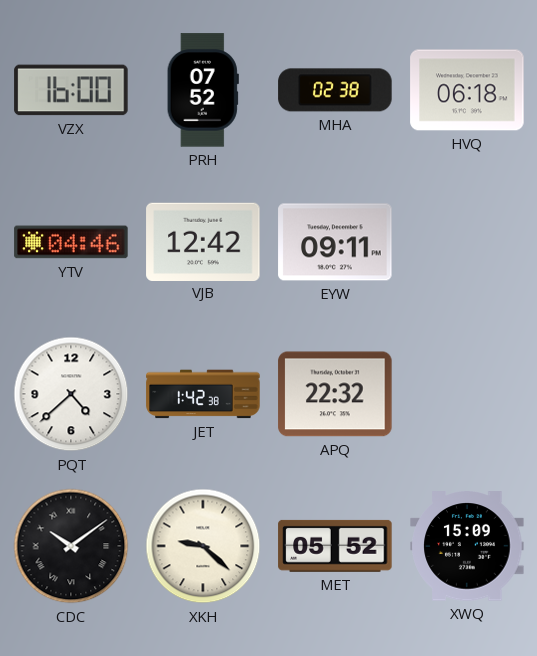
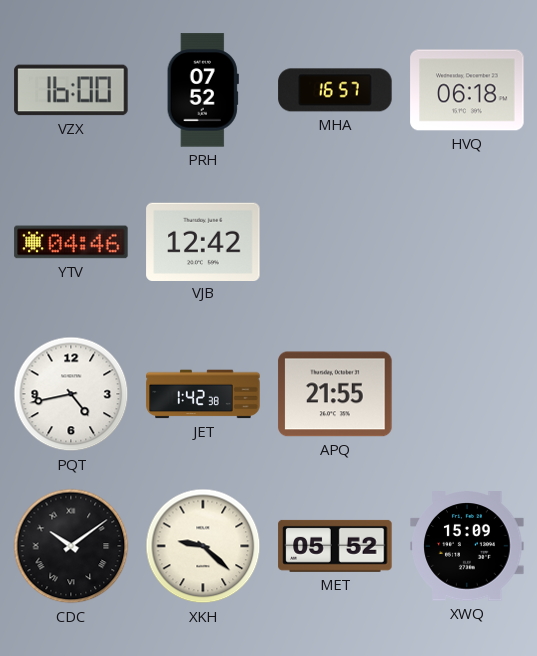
MHA: 02:38 -> 16:57 (335, 90)
EYW: 09:11 -> none (335, 242)
PQT: 4:38 -> 4:43 (71, 394)
APQ: 22:32 -> 21:55 (335, 394)
